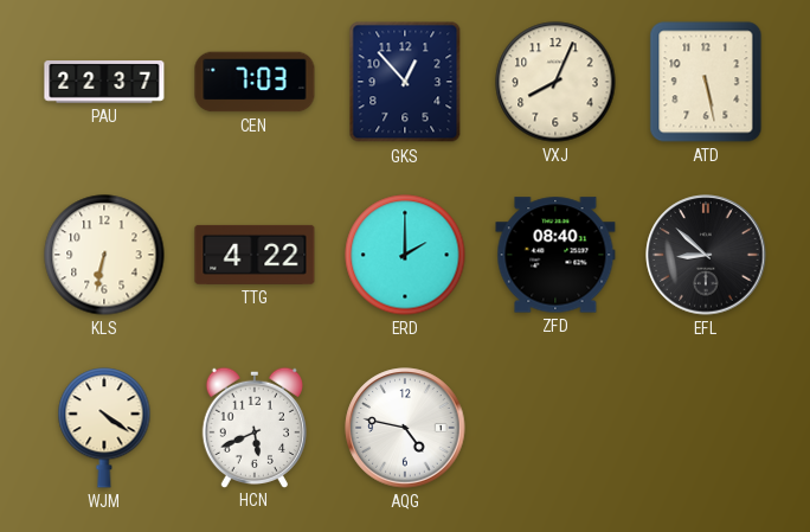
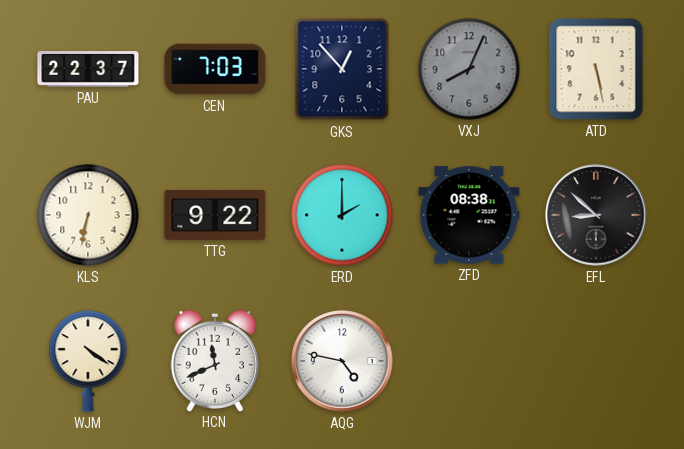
VXJ dial: cream -> grey (469, 69)
TTG: 4:22 -> 9:22 (215, 215)
ZFD: 08:40 -> 08:38 (469, 215)
HCN: 5:41 -> 11:41 (215, 360)
